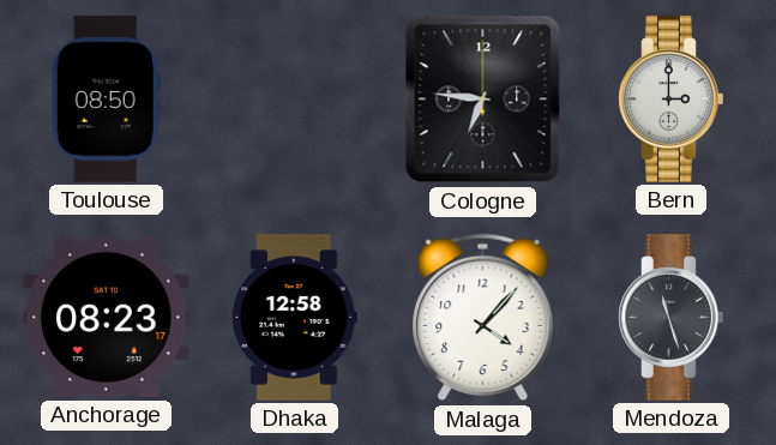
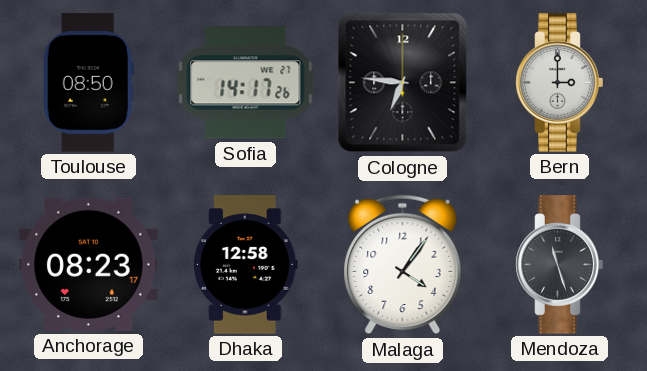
Sofia: none -> 14:17 (246, 83)
Malaga: 4:07 -> 4:06 (403, 265)
